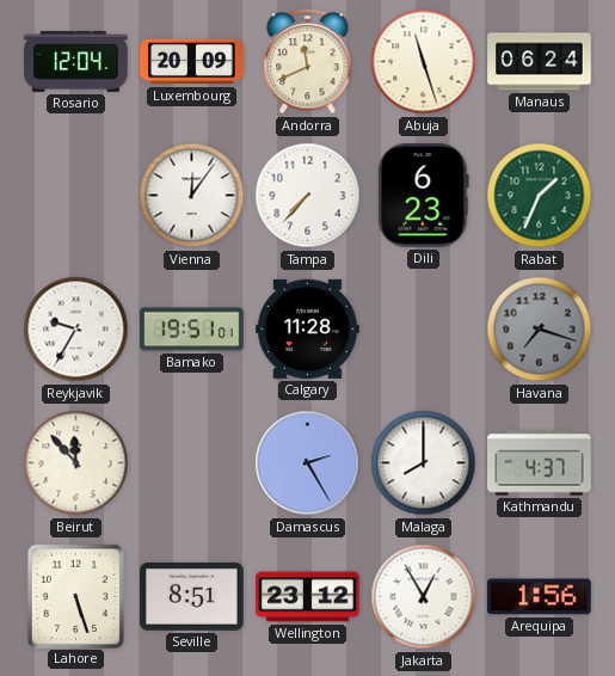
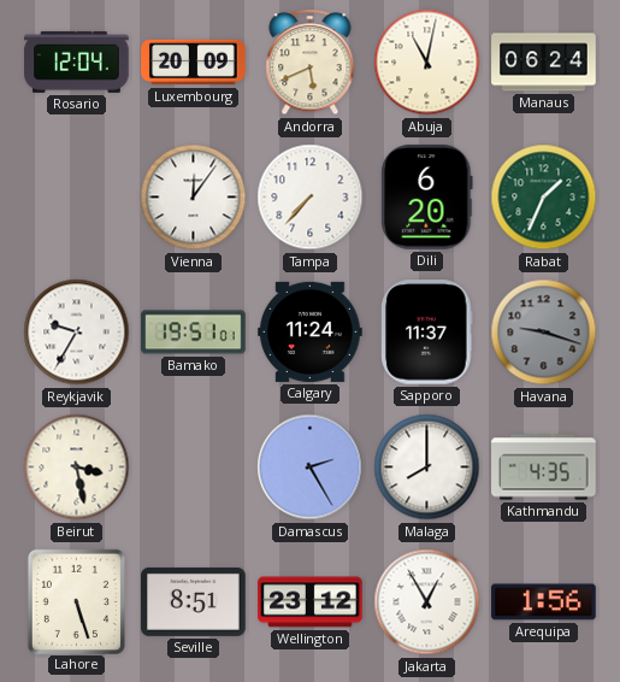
Andorra: 11:41 -> 5:41 (311, 63)
Abuja: 11:27 -> 11:02 (427, 63)
Dili: 6:23 -> 6:20 (427, 198)
Calgary: 11:28 -> 11:24 (311, 331)
Sapporo: none -> 11:37 (427, 333)
Havana: 7:18 -> 9:18 (544, 333)
Beirut: 11:53 -> 3:28 (77, 468)
Kathmandu: 4:37 -> 4:35 (544, 468)
